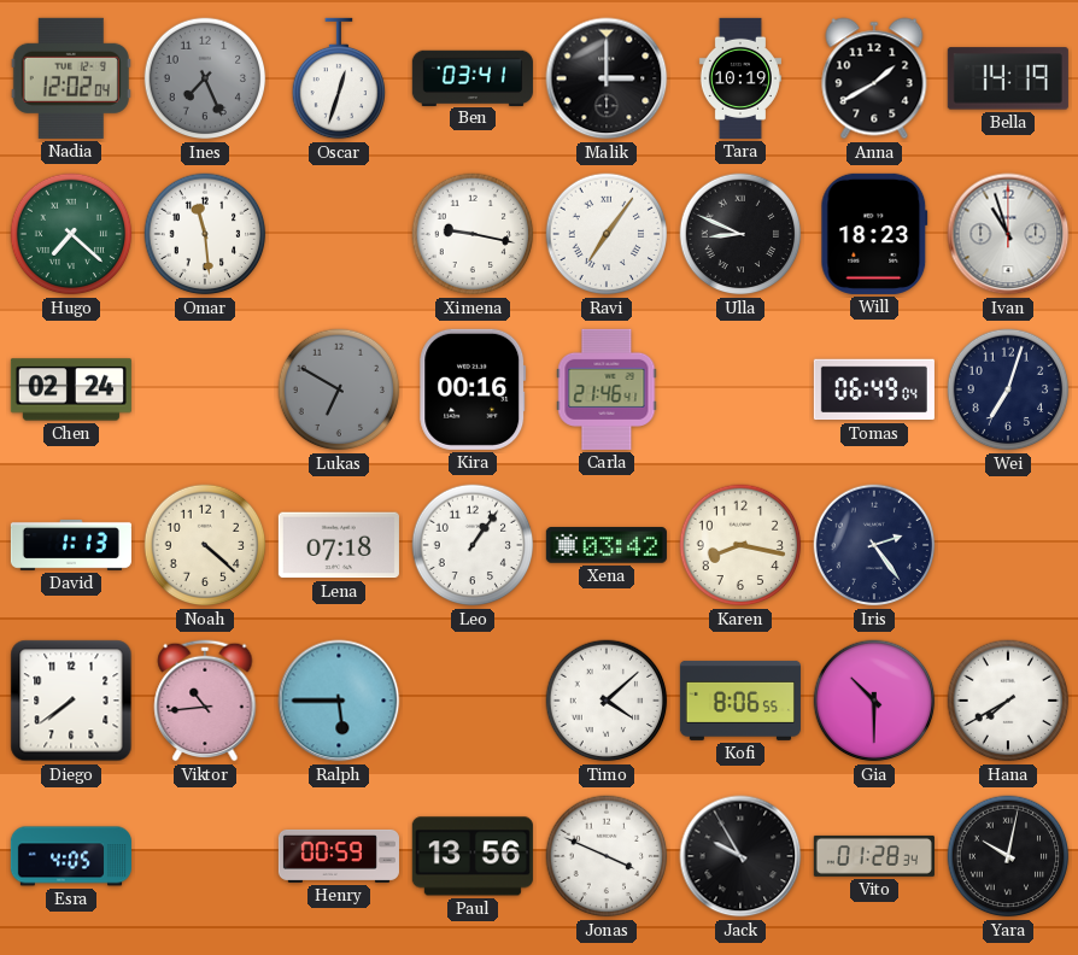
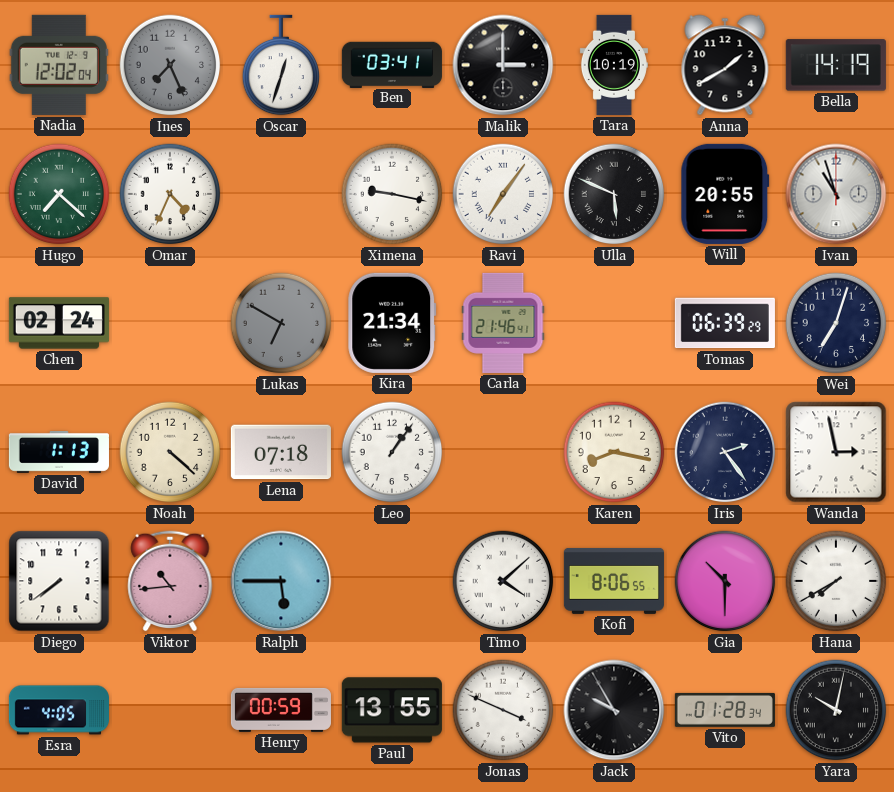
Omar: 11:29 -> 4:34 (170, 194)
Ulla: 8:49 -> 5:49 (614, 194)
Will: 18:23 -> 20:55 (725, 194)
Kira: 00:16 -> 21:34 (392, 323)
Tomas: 06:49 -> 06:39 (725, 323)
Xena: 03:42 -> none (607, 545)
Wanda: none -> 2:58 (836, 452)
Paul: 13:56 -> 13:55 (392, 710)
